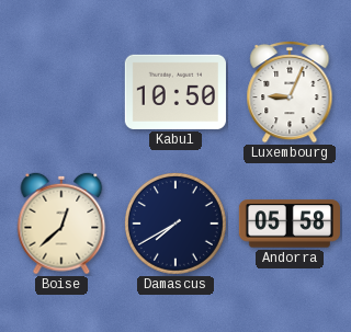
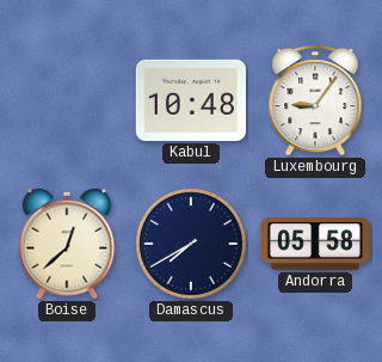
Kabul: 10:50 -> 10:48 (191, 100)
Luxembourg: 9:04 -> 9:06 (315, 100)
